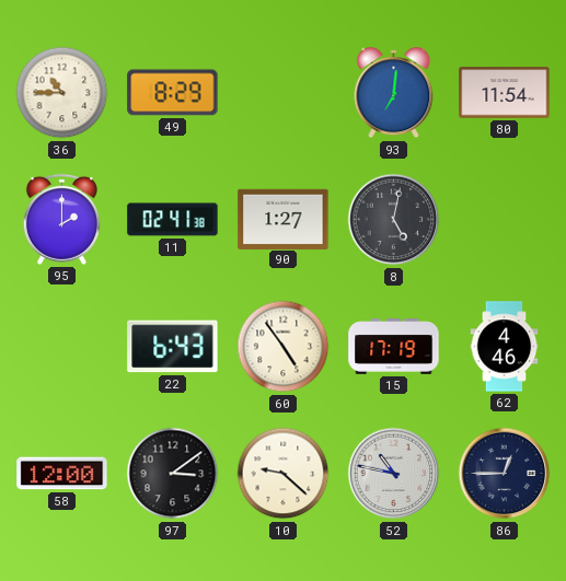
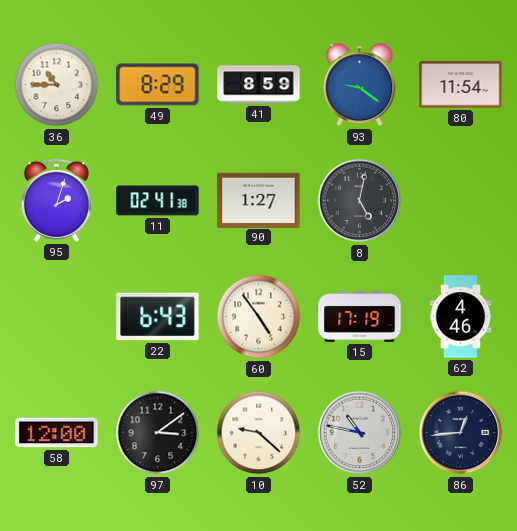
41: none -> 8:59 (259, 85)
93: 7:01 -> 9:21 (360, 85)
95: 2:00 -> 2:03 (56, 200)
86: 12:45 -> 12:44 (461, 433)
